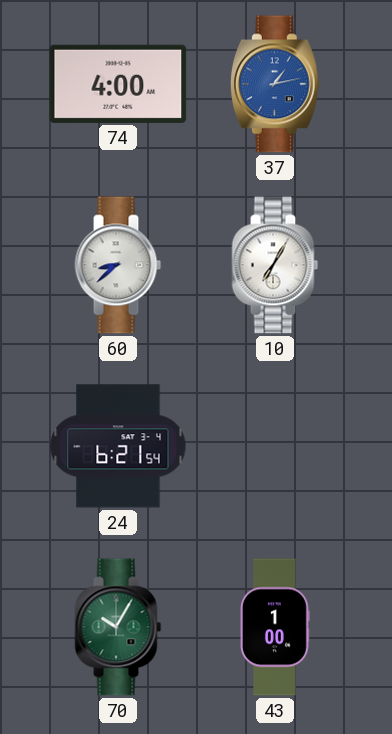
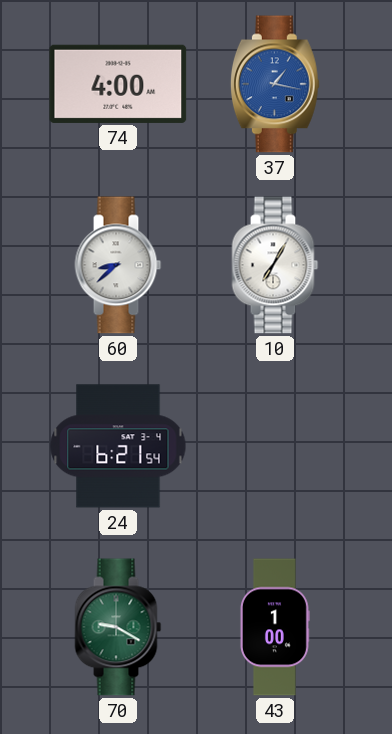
37: 1:13 -> 1:17 (275, 84)
70: 10:05 -> 9:20 (118, 627)
